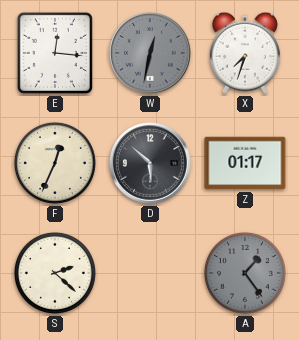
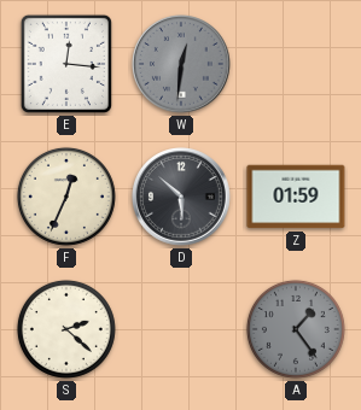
W: 12:32 -> 12:31 (182, 65)
X: 7:33 -> none (245, 53)
Z: 01:17 -> 01:59 (296, 197)
